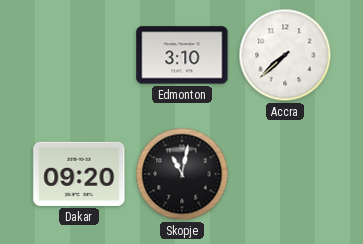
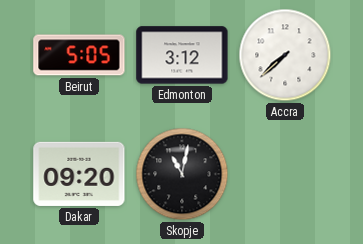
Beirut: none -> 5:05 (79, 55)
Edmonton: 3:10 -> 3:12 (182, 55)
